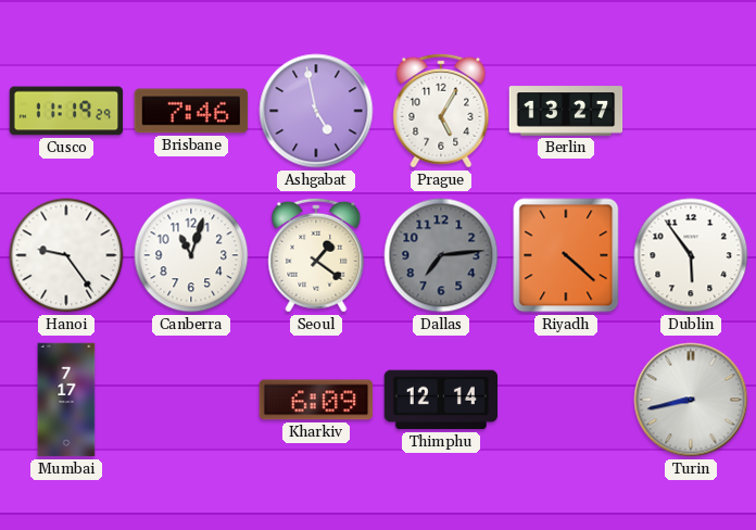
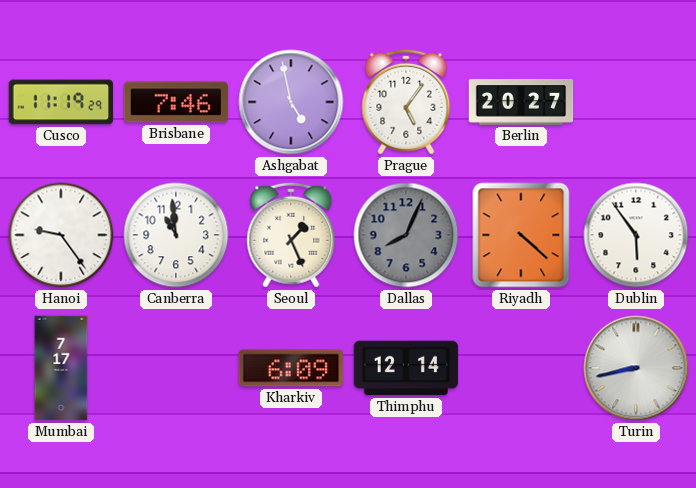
Prague: 5:05 -> 5:06 (406, 102)
Berlin: 13:27 -> 20:27 (521, 102)
Canberra: 11:03 -> 10:59 (176, 235)
Seoul: 1:21 -> 1:26 (291, 235)
Dallas: 7:14 -> 8:04 (406, 235)
